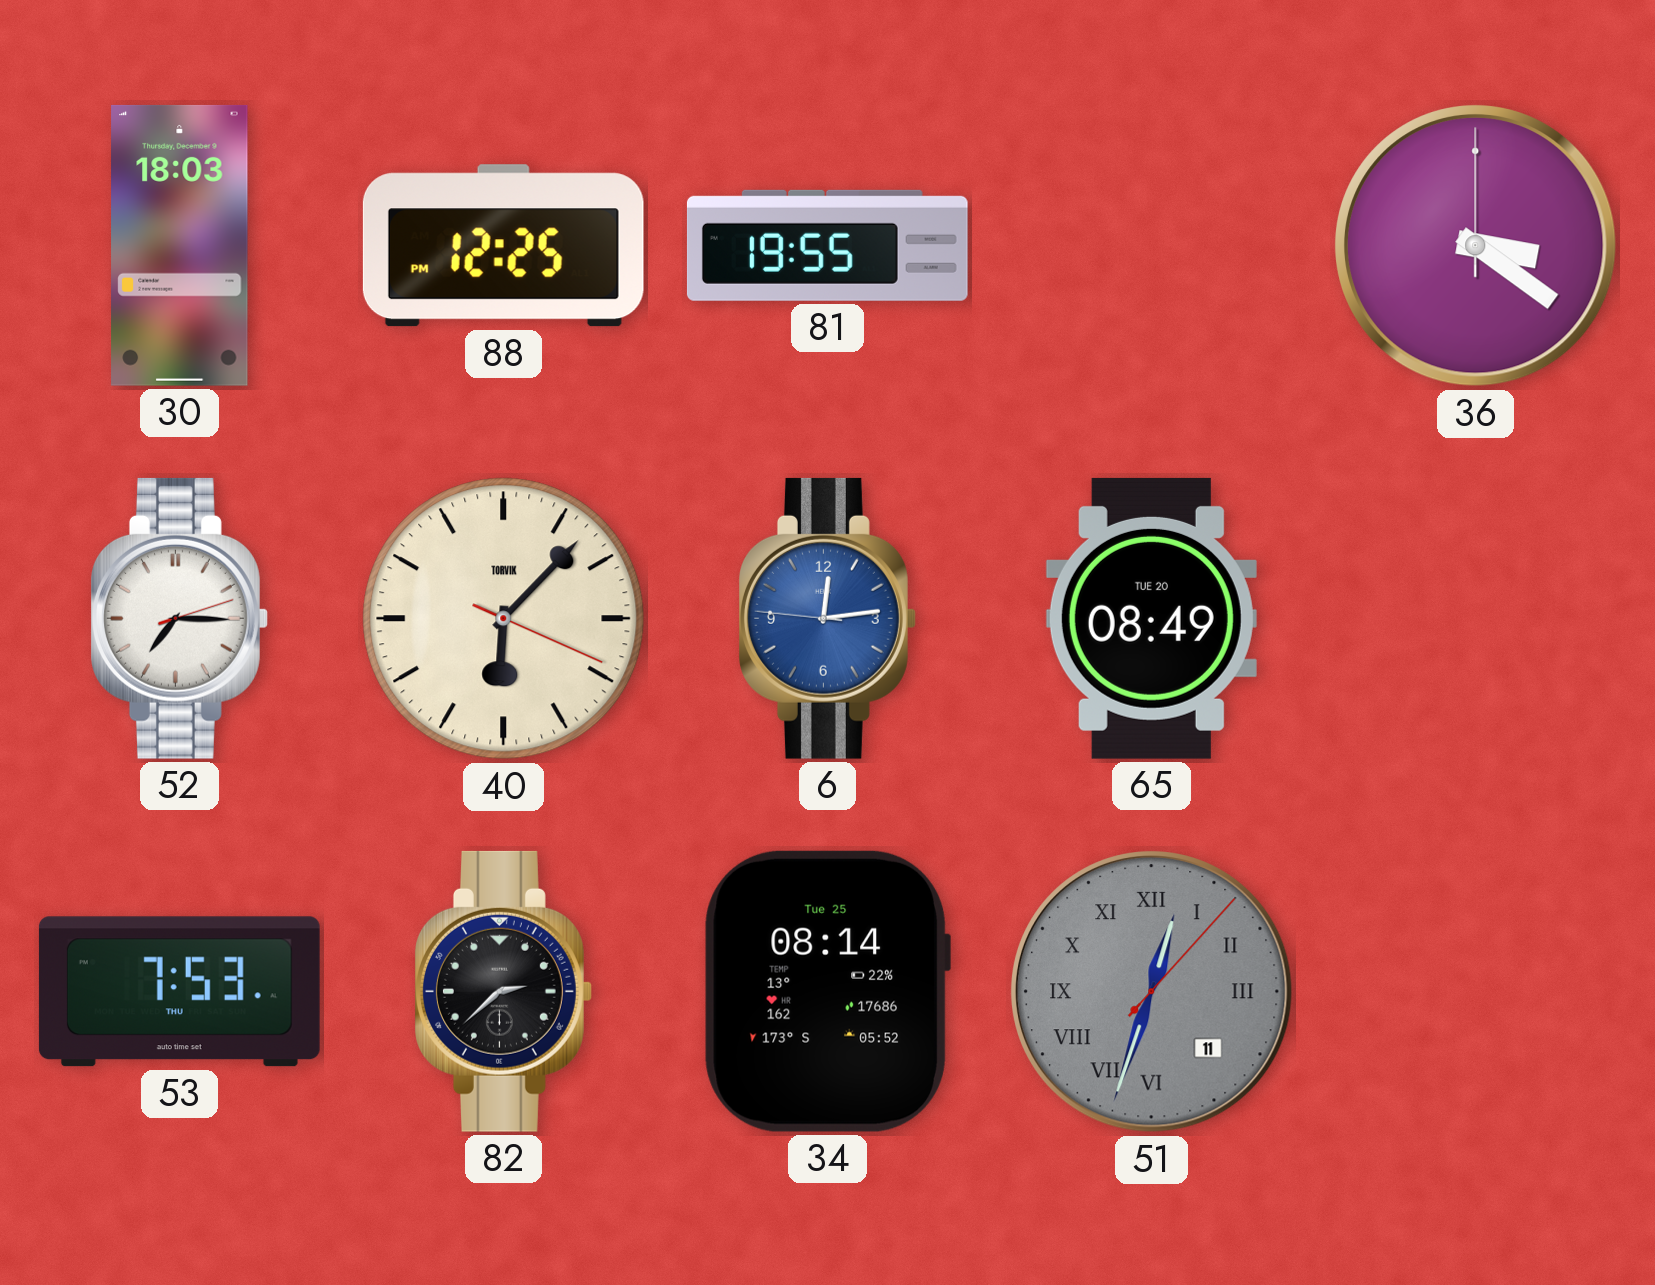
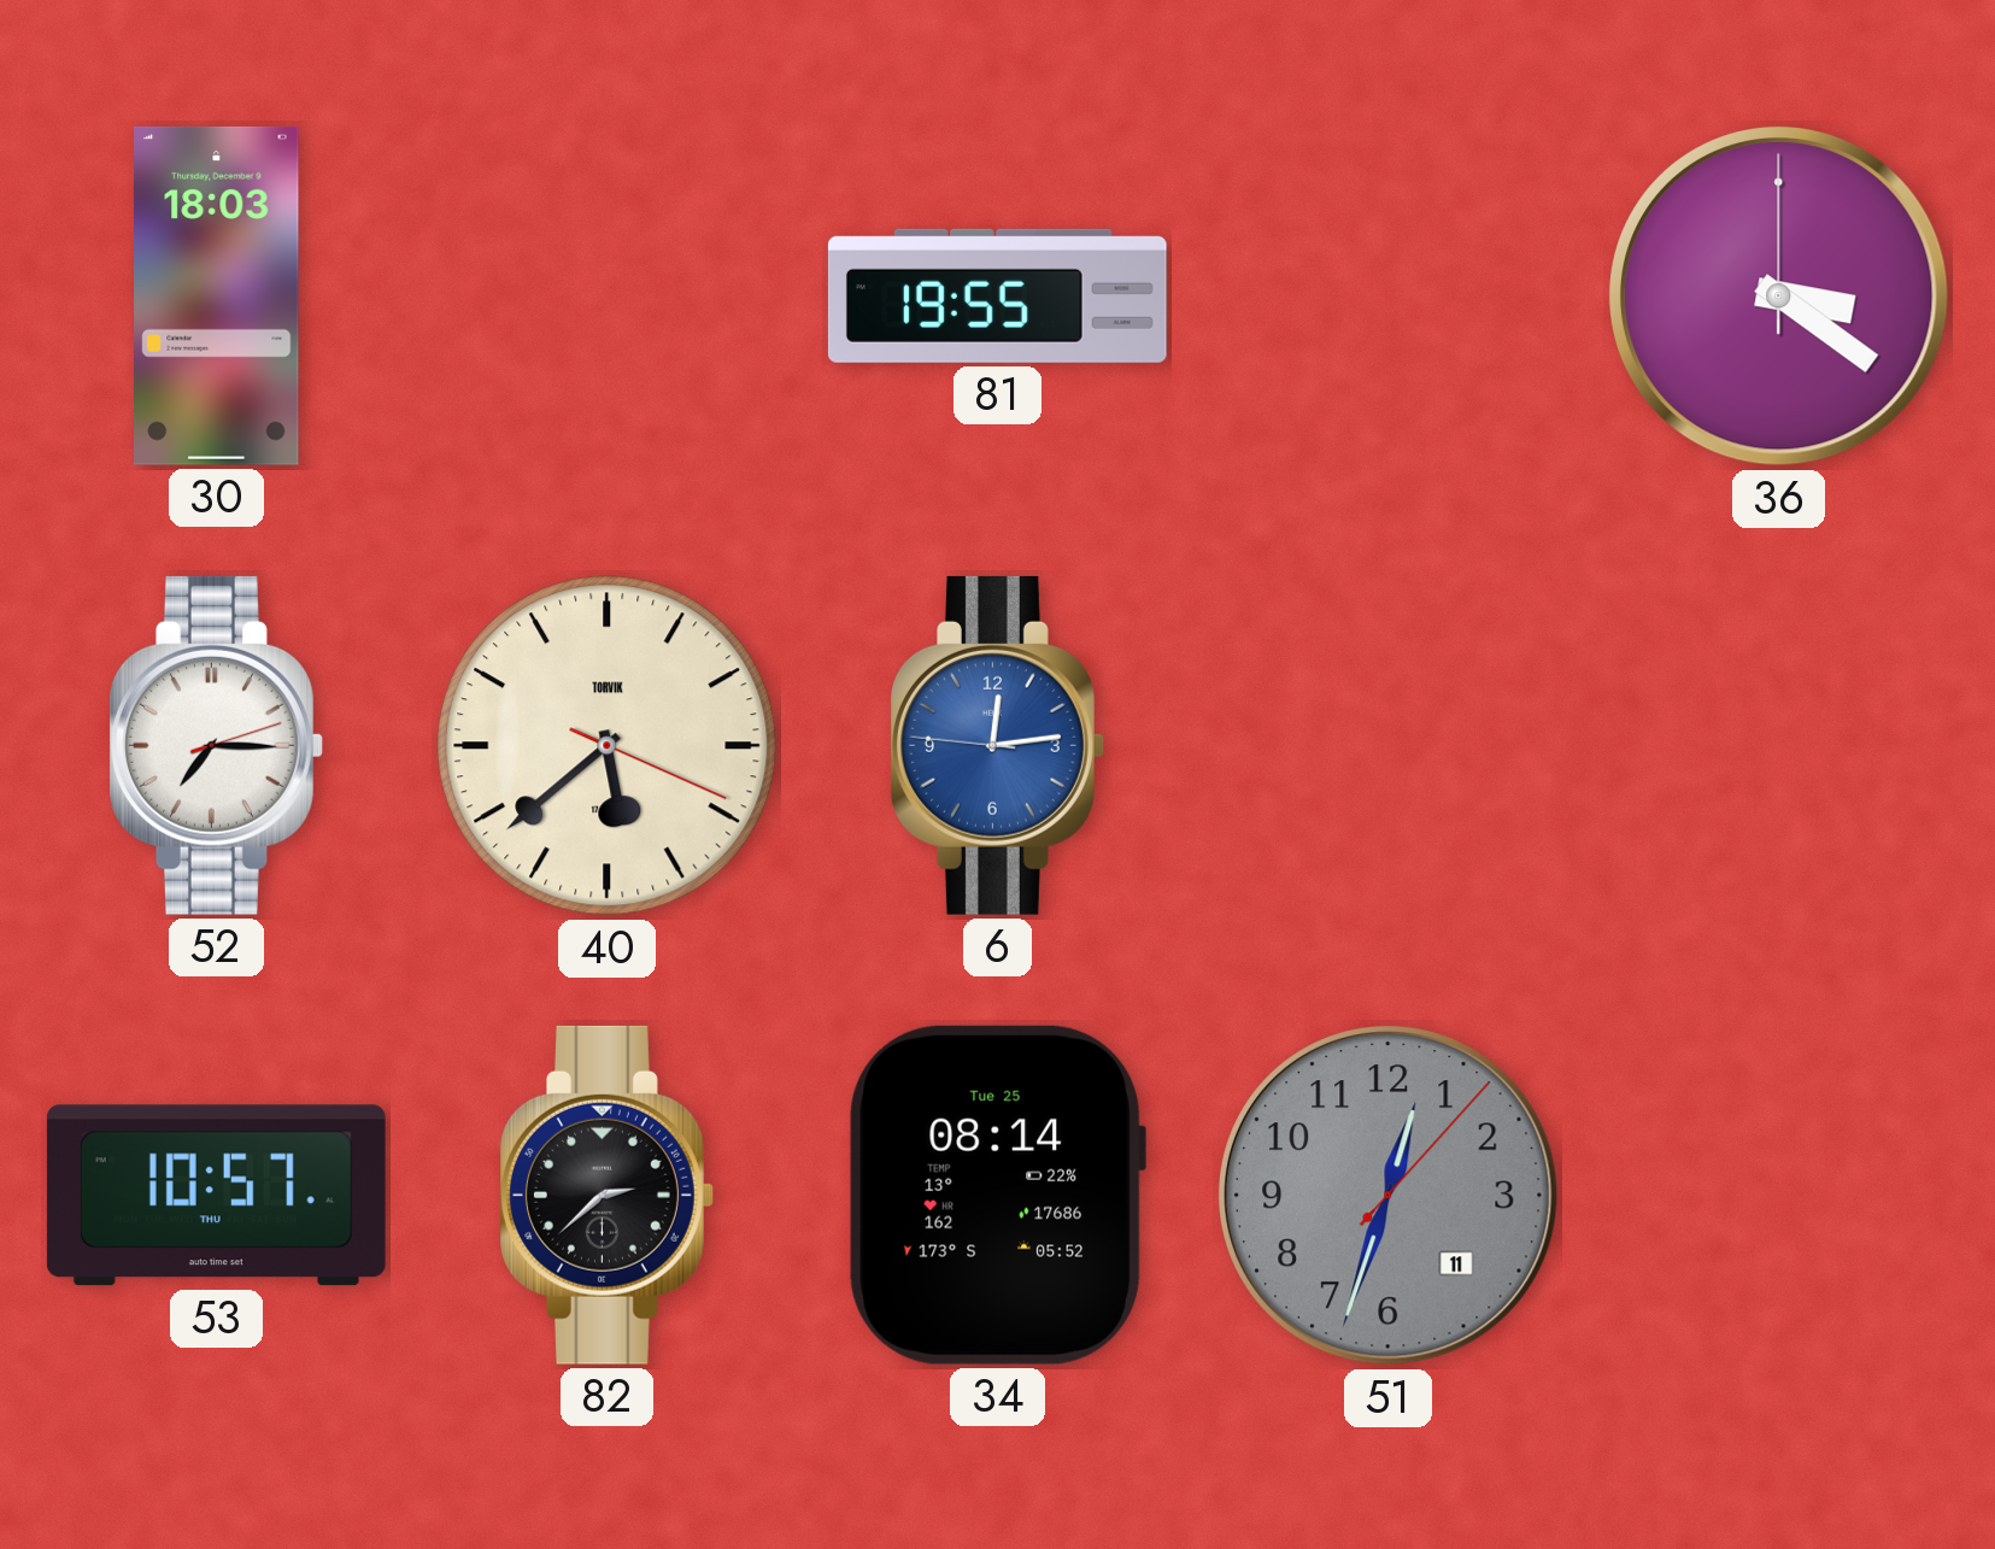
88: 12:25 -> none (503, 246)
40: 6:07 -> 5:38 (608, 746)
65: 08:49 -> none (1151, 618)
53: 7:53 -> 10:57 (216, 1196)
51 numerals: Roman -> Arabic (1389, 1196)
